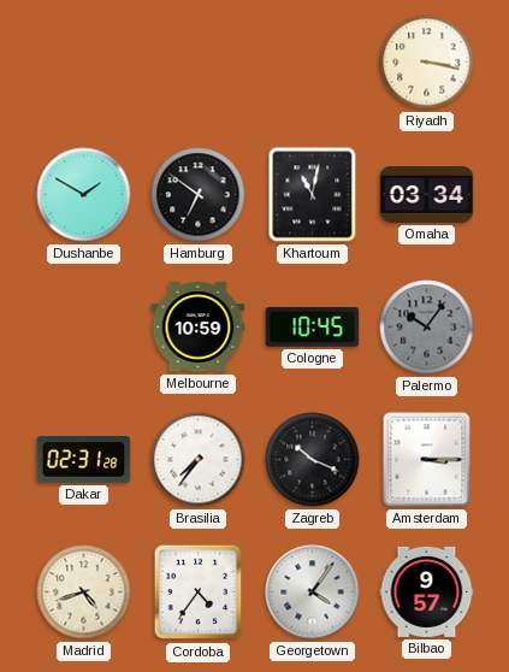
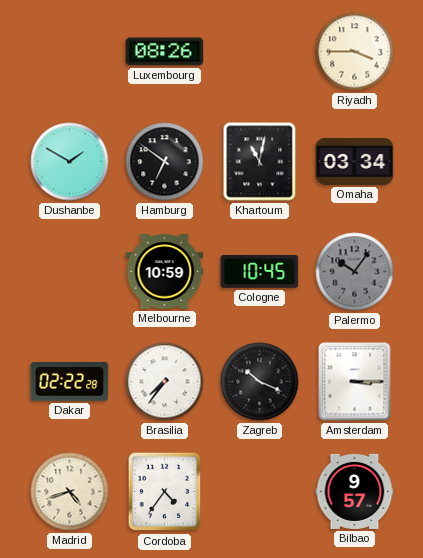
Luxembourg: none -> 08:26 (165, 52)
Riyadh: 3:17 -> 3:45 (355, 52)
Dakar: 02:31 -> 02:22 (70, 382)
Georgetown: 4:06 -> none (313, 593)
